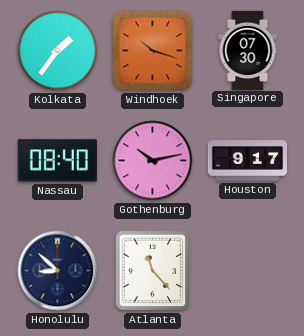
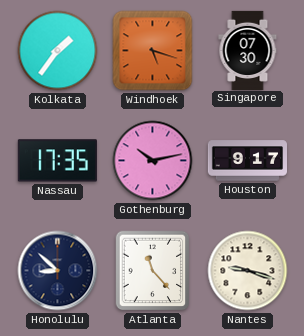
Windhoek: 10:18 -> 5:18 (153, 51)
Nassau: 08:40 -> 17:35 (57, 161)
Nantes: none -> 9:18 (248, 271)
